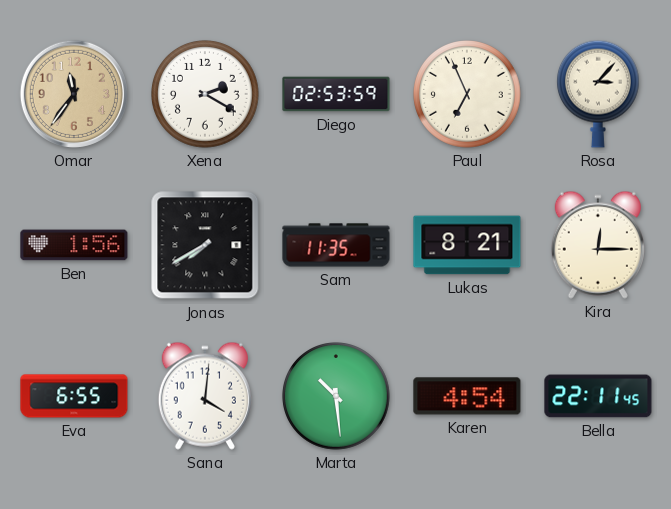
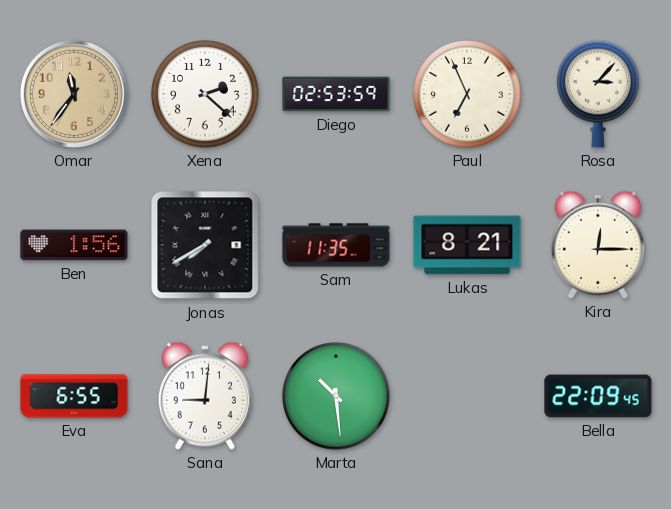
Xena: 2:20 -> 2:22 (205, 94)
Sana: 4:01 -> 9:01 (205, 396)
Karen: 4:54 -> none (467, 396)
Bella: 22:11 -> 22:09 (598, 396)
